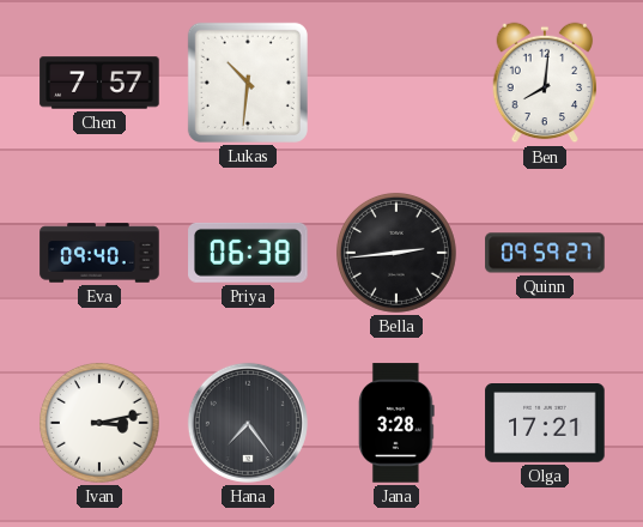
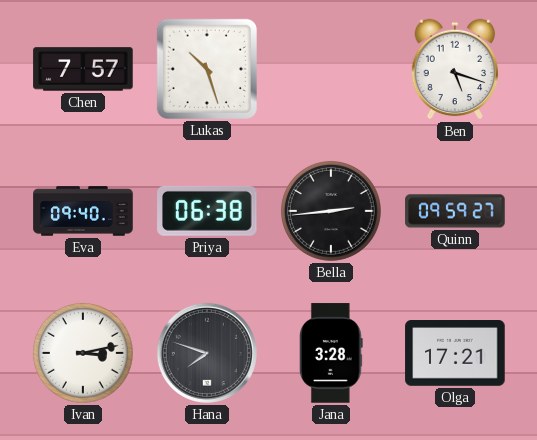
Lukas: 10:31 -> 10:27 (207, 69)
Ben: 8:01 -> 5:18 (455, 69)
Hana: 7:24 -> 7:48 (207, 353)
